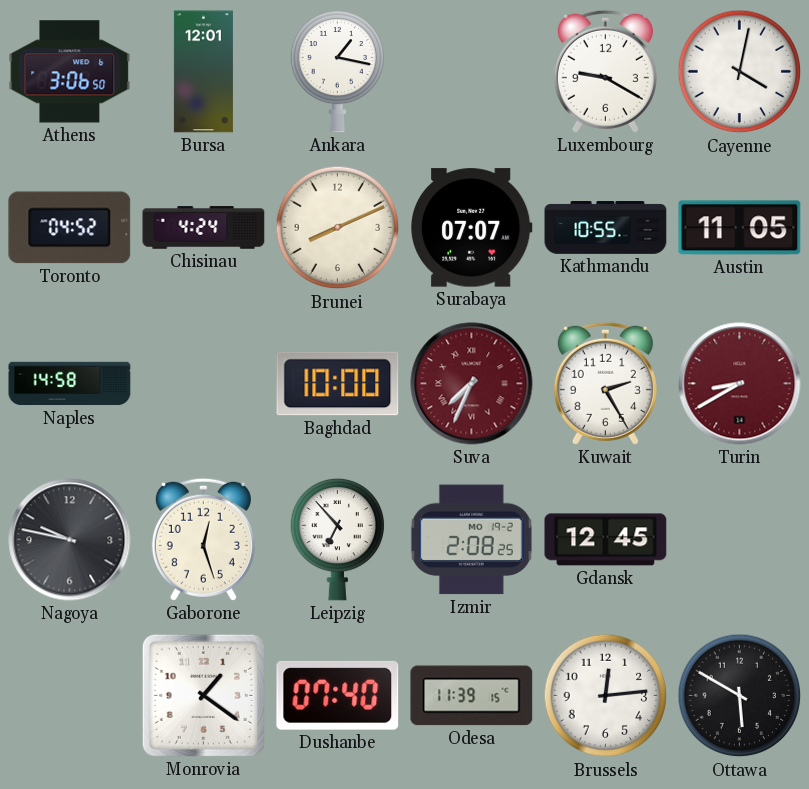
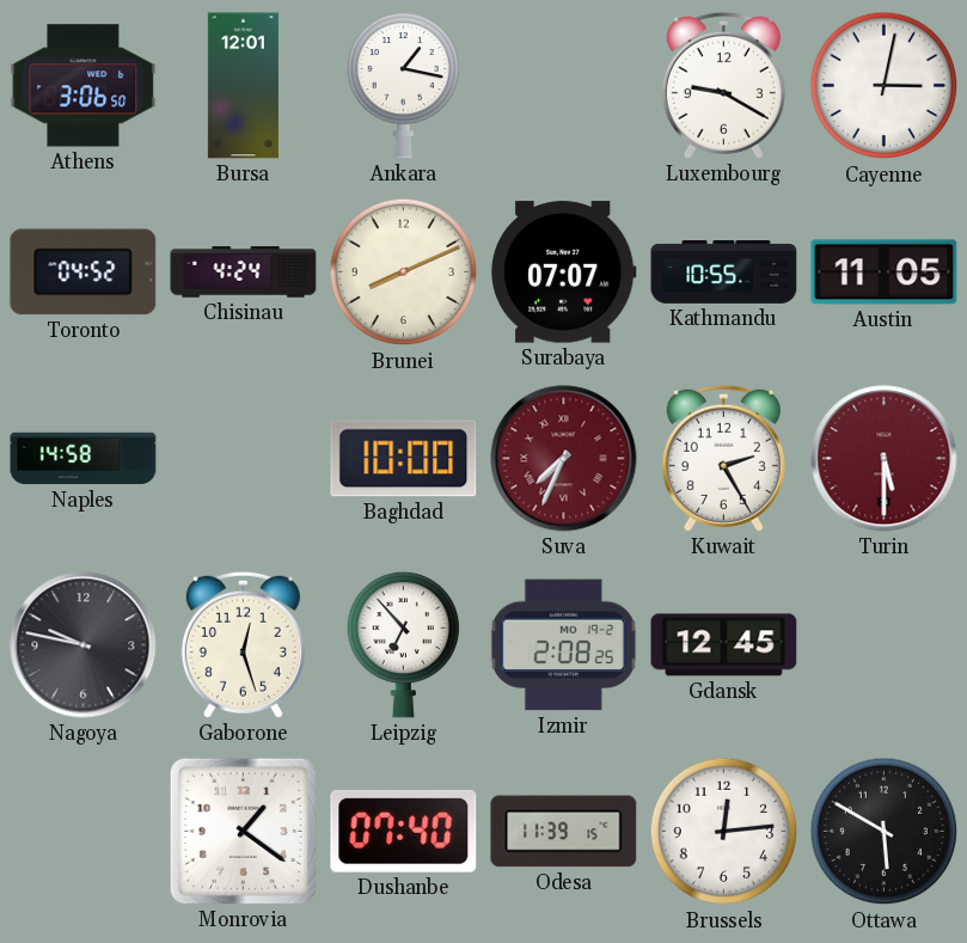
Cayenne: 4:02 -> 3:02 (885, 86)
Turin: 8:40 -> 5:30 (885, 459)
